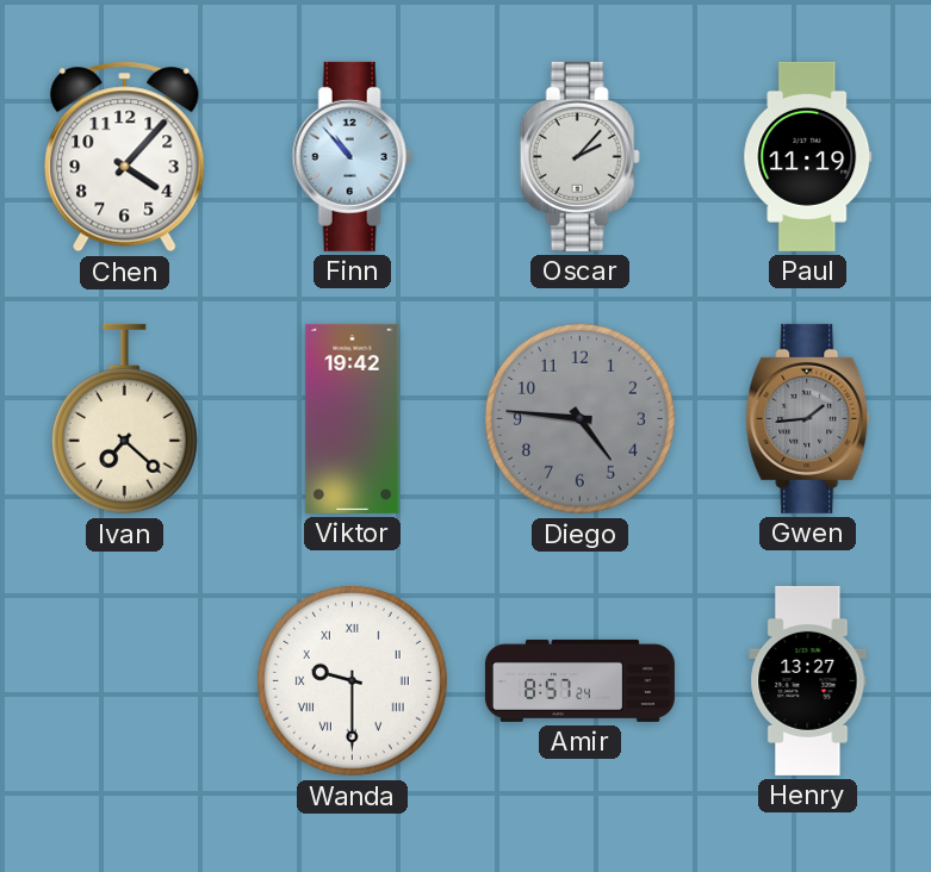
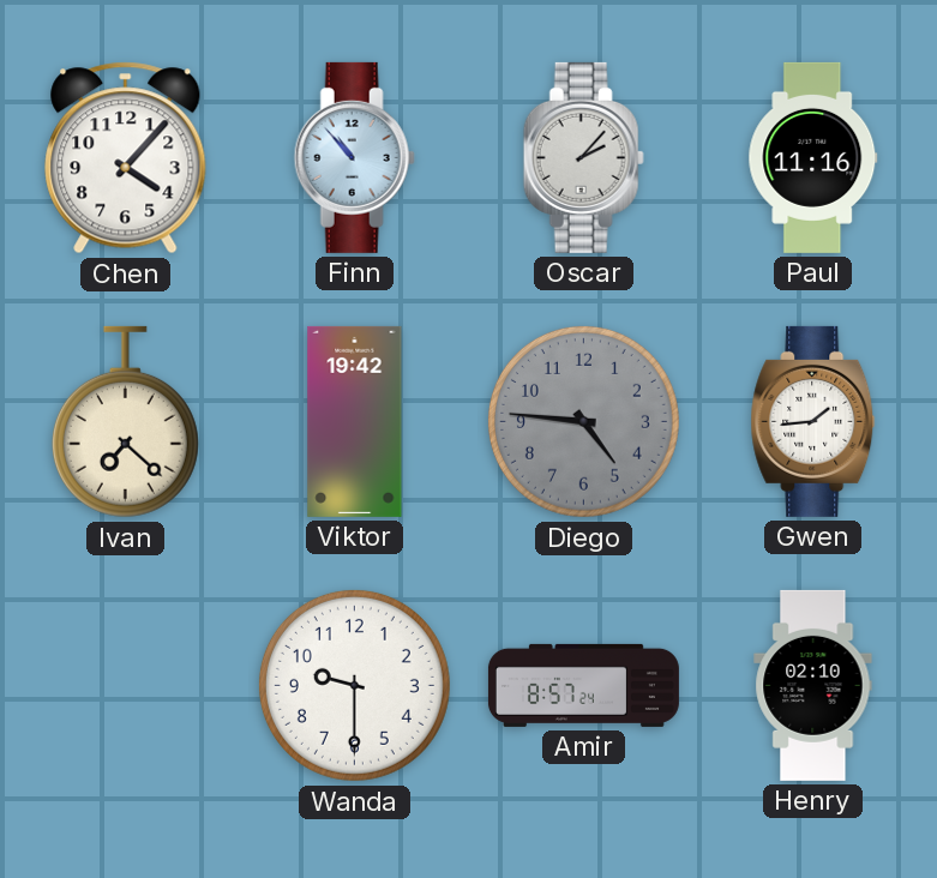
Paul: 11:19 -> 11:16 (813, 157)
Gwen dial: grey -> white (813, 421)
Wanda numerals: Roman -> Arabic (354, 685)
Henry: 13:27 -> 02:10 (813, 685)
